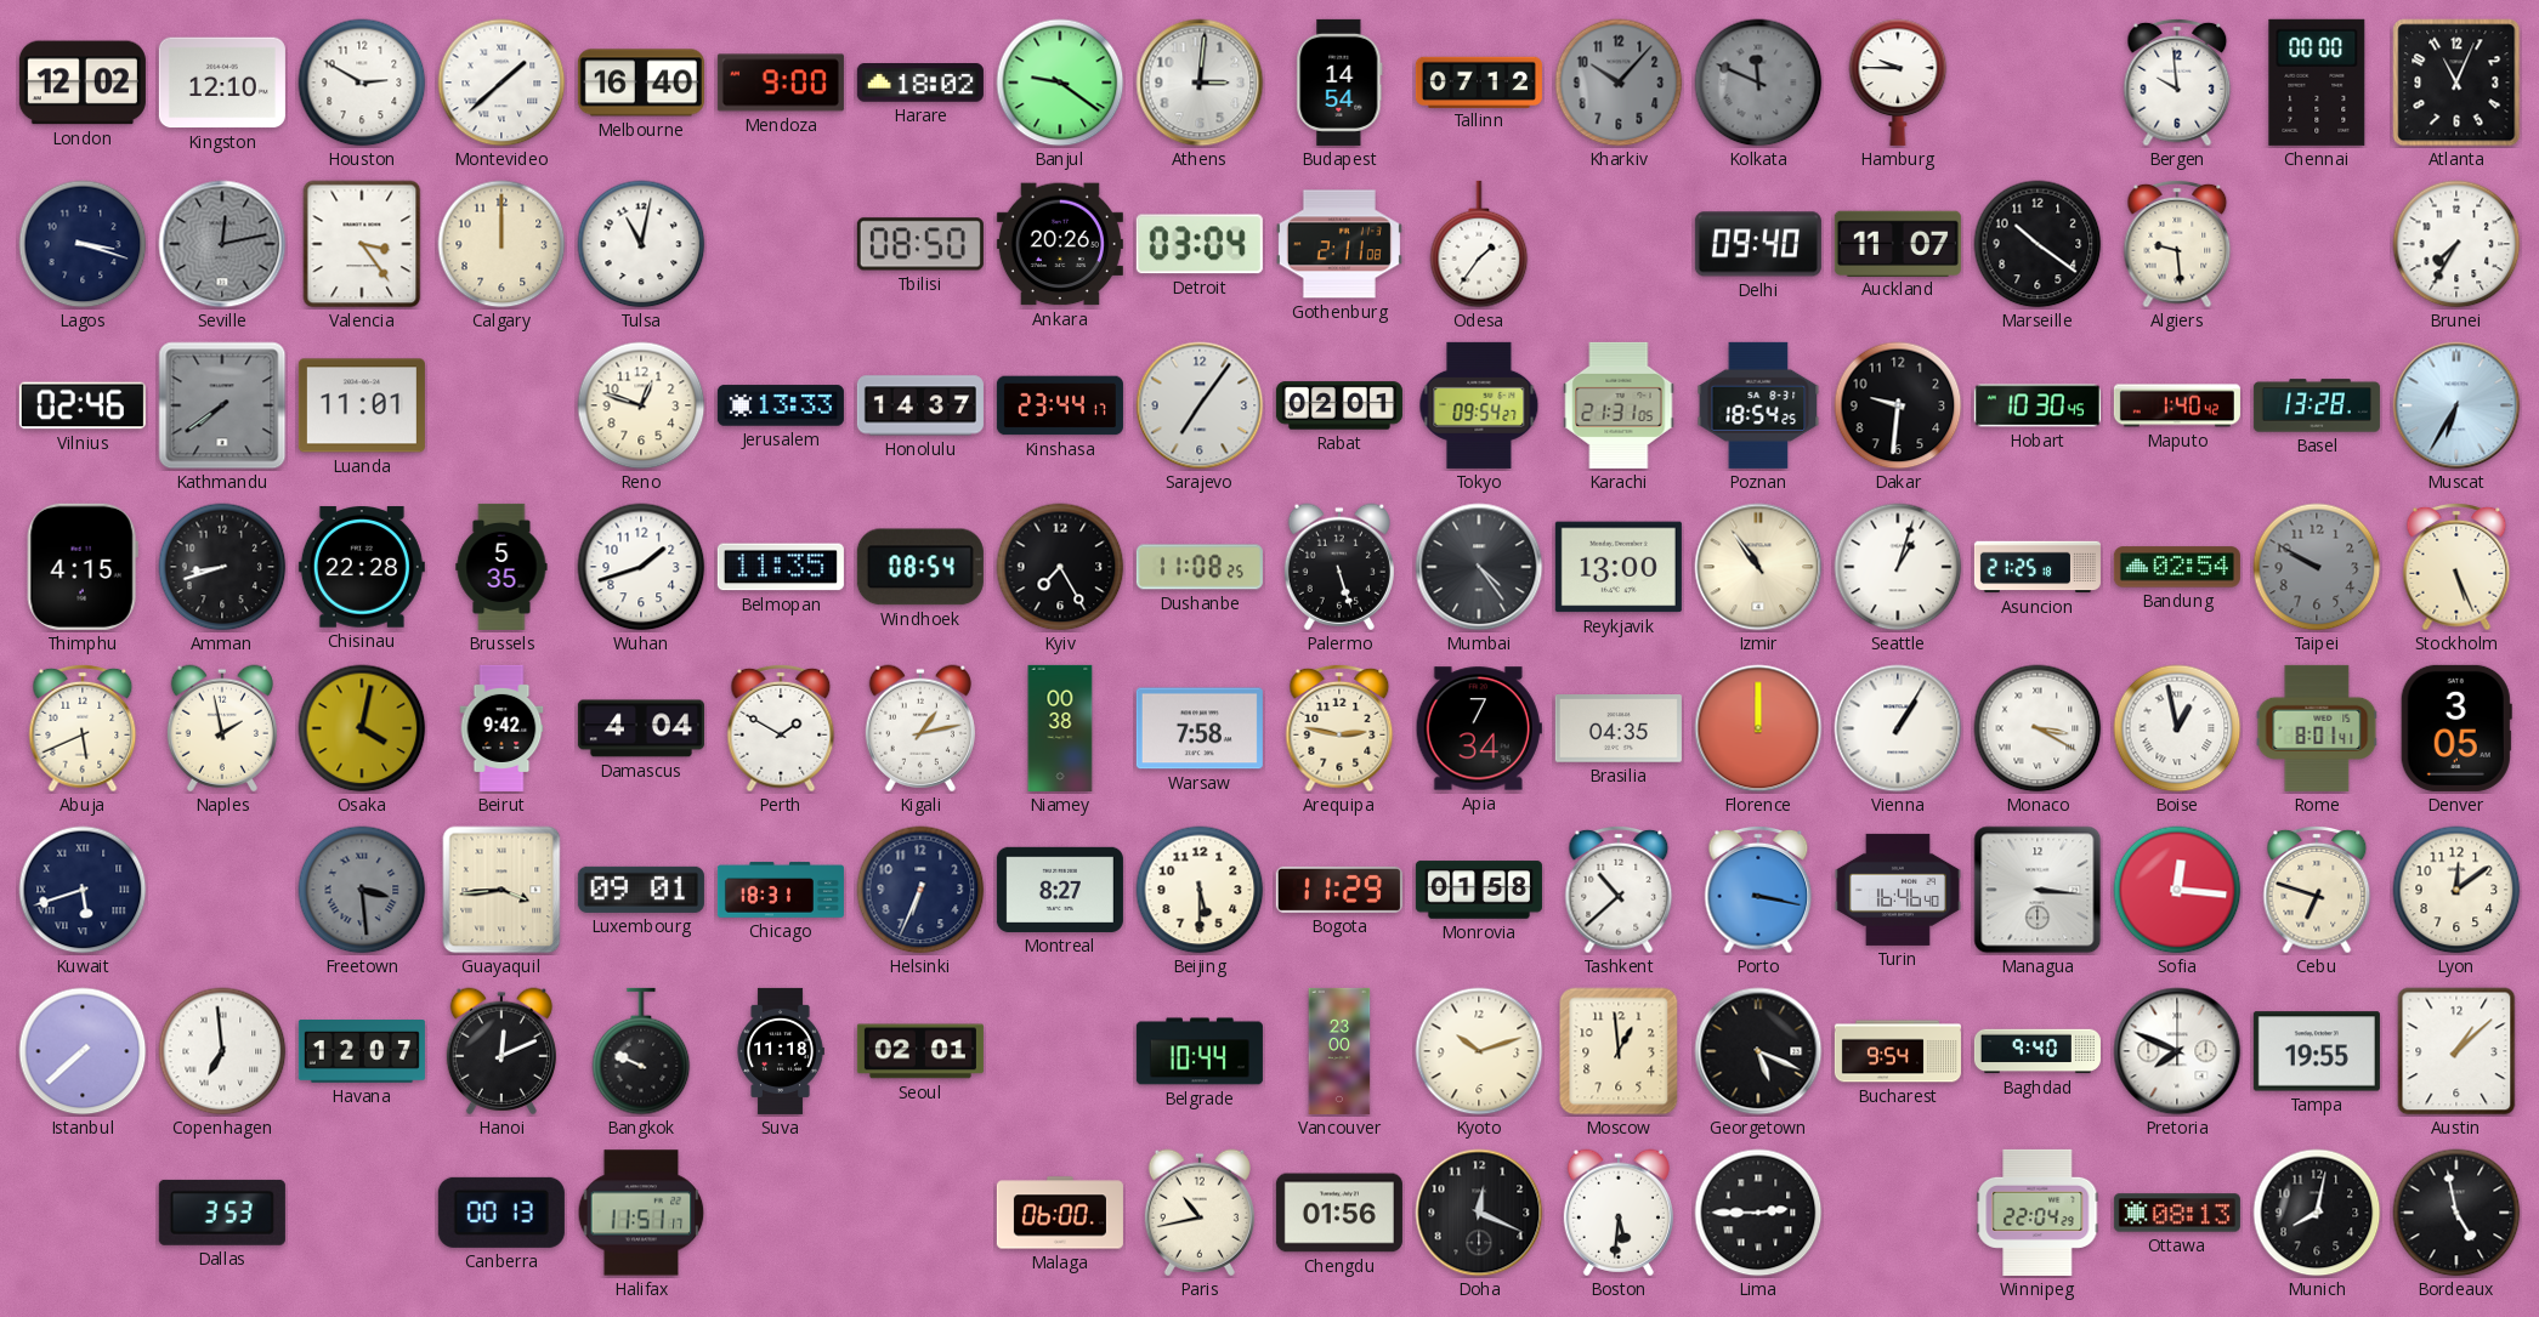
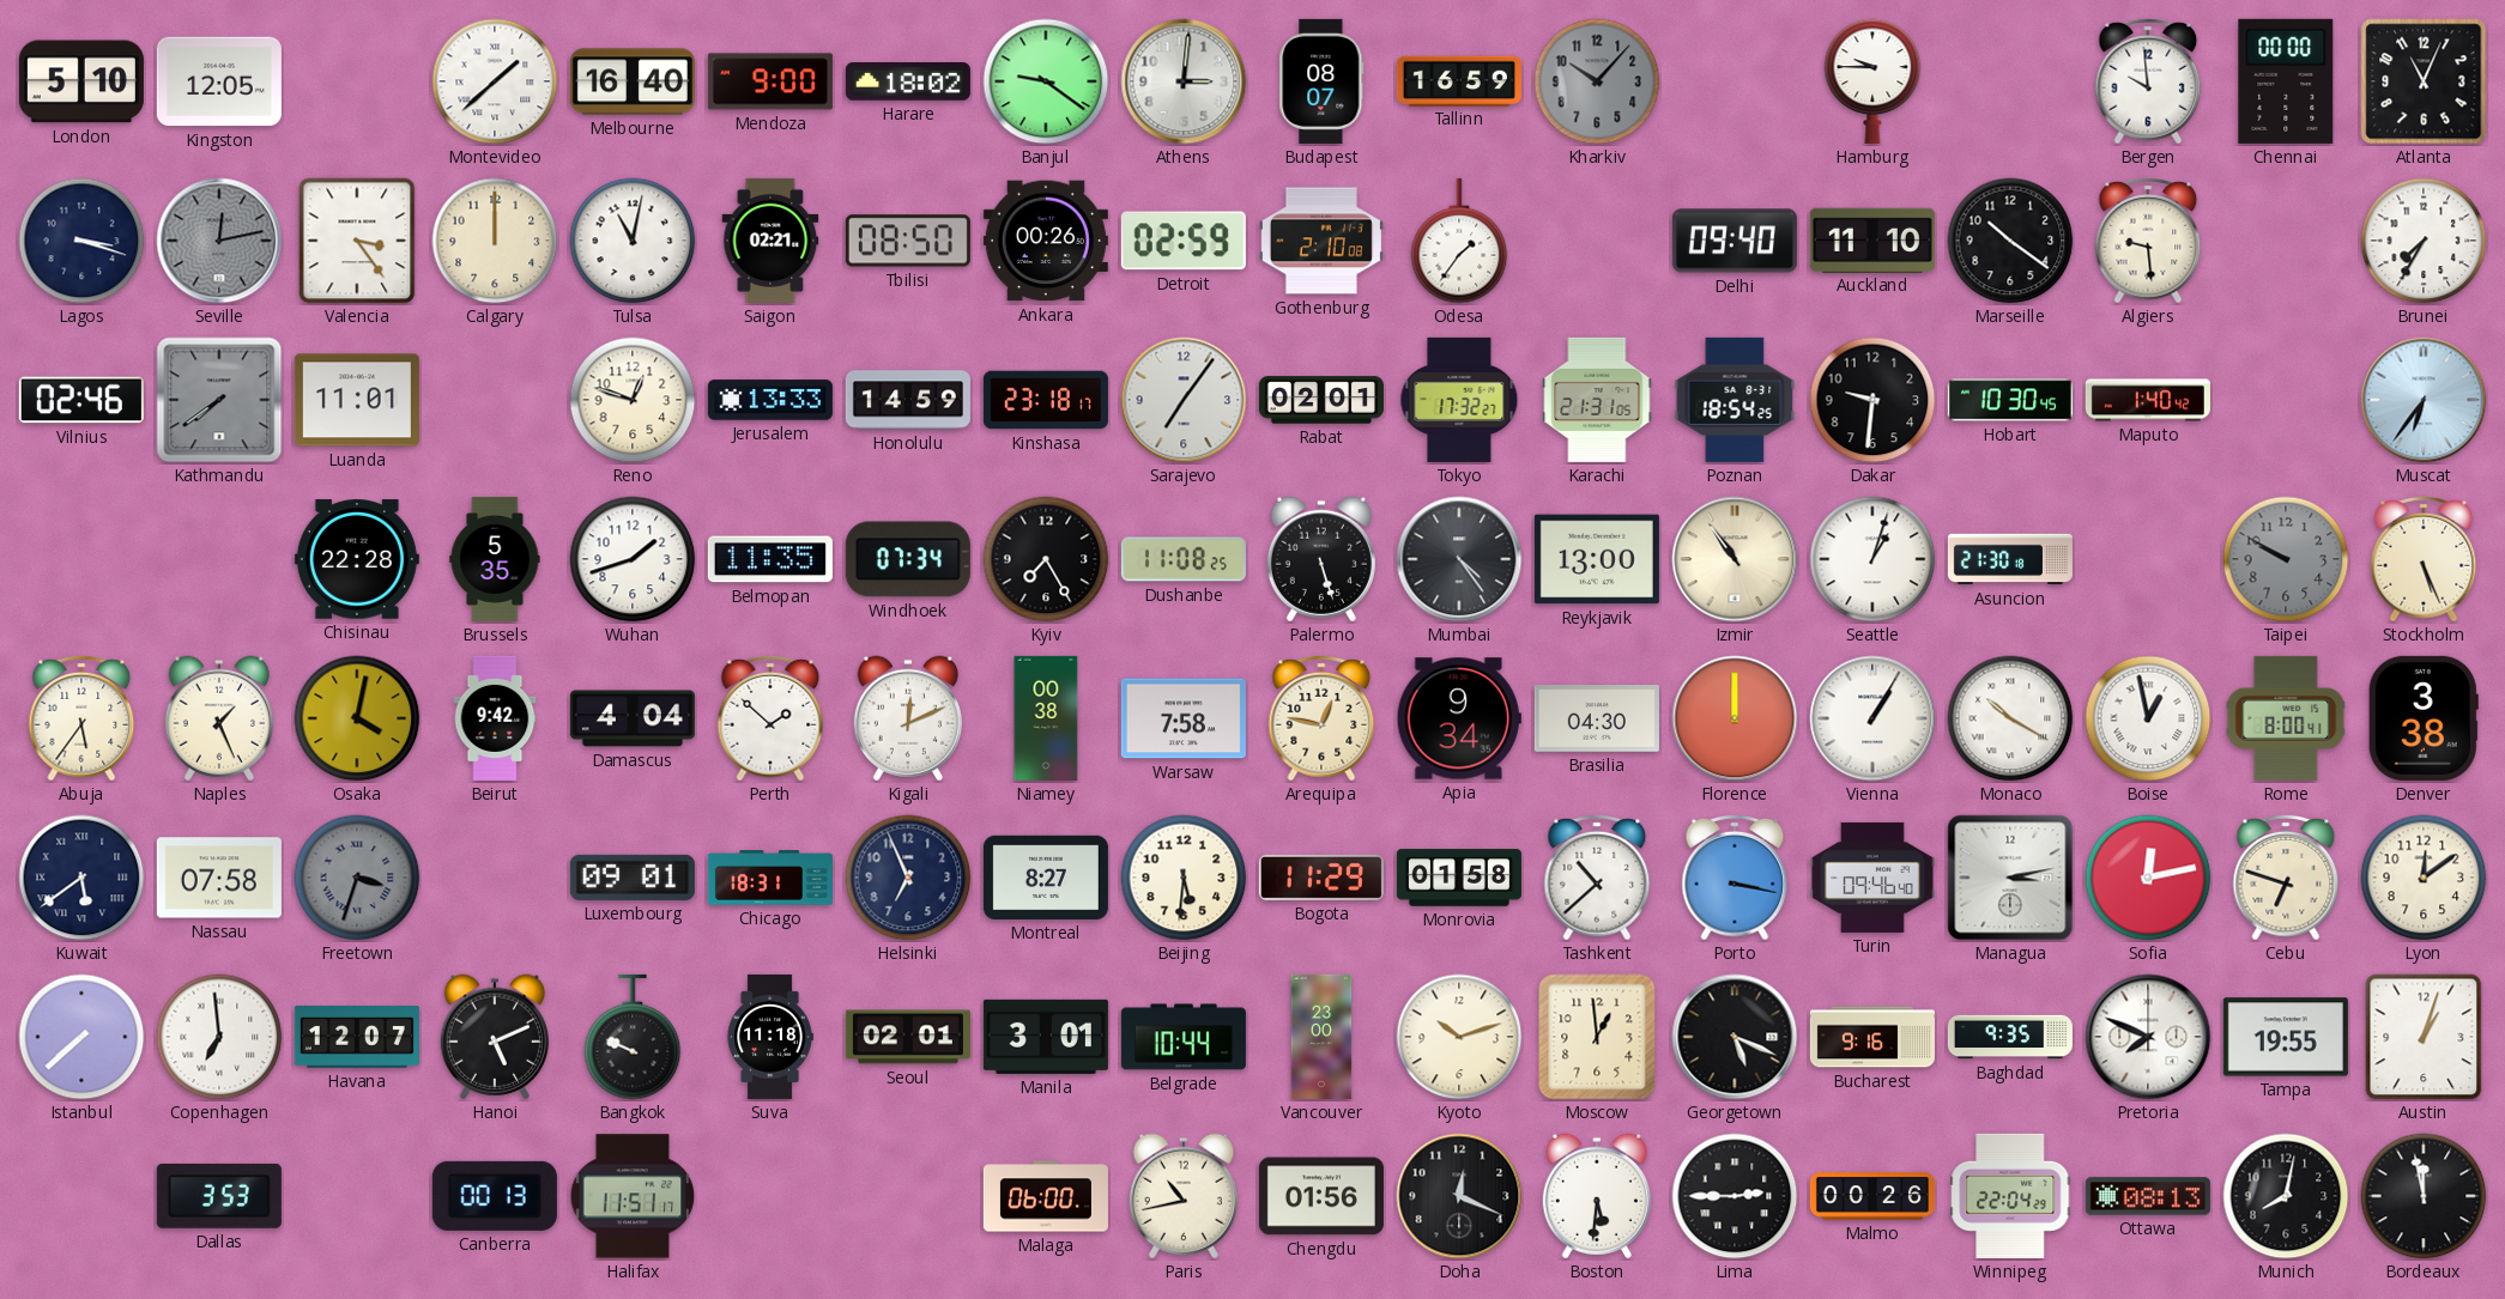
London: 12:02 -> 5:10 (81, 81)
Kingston: 12:10 -> 12:05 (219, 81)
Houston: 2:50 -> none (362, 83)
Budapest: 14:54 -> 08:07 (1321, 81)
Tallinn: 07:12 -> 16:59 (1459, 80)
Kolkata: 11:49 -> none (1758, 83)
Saigon: none -> 02:21 (770, 241)
Ankara: 20:26 -> 00:26 (1046, 241)
Detroit: 03:04 -> 02:59 (1184, 241)
Gothenburg: 2:11 -> 2:10 (1321, 241)
Auckland: 11:07 -> 11:10 (1872, 239)
Honolulu: 14:37 -> 14:59 (908, 400)
Kinshasa: 23:44 -> 23:18 (1046, 400)
Tokyo: 09:54 -> 17:32 (1459, 400)
Basel: 13:28 -> none (2317, 405)
Muscat: 6:35 -> 6:36 (2424, 400)
Thimphu: 4:15 -> none (83, 567)
Amman: 8:42 -> none (222, 567)
Windhoek: 08:54 -> 07:34 (908, 559)
Asuncion: 21:25 -> 21:30 (2010, 559)
Bandung: 02:54 -> none (2177, 567)
Abuja: 5:41 -> 5:36 (81, 718)
Naples: 1:58 -> 1:26 (219, 718)
Perth: 1:50 -> 1:52 (770, 718)
Kigali: 1:13 -> 12:11 (908, 718)
Arequipa: 2:47 -> 12:47 (1321, 718)
Apia: 7:34 -> 9:34 (1459, 718)
Brasilia: 04:35 -> 04:30 (1597, 718)
Monaco: 3:20 -> 10:20 (2010, 718)
Rome: 8:01 -> 8:00 (2286, 718)
Denver: 3:05 -> 3:38 (2424, 718)
Kuwait: 5:42 -> 5:39 (81, 878)
Nassau: none -> 07:58 (219, 878)
Freetown: 3:29 -> 3:33 (357, 878)
Guayaquil: 3:44 -> none (501, 890)
Helsinki: 6:34 -> 6:56 (908, 878)
Beijing: 5:30 -> 5:31 (1184, 878)
Turin: 16:46 -> 09:46 (1872, 878)
Managua: 3:16 -> 3:13 (2010, 878)
Sofia: 12:16 -> 12:13 (2148, 878)
Hanoi: 12:11 -> 5:11 (495, 1037)
Manila: none -> 3:01 (1046, 1037)
Bucharest: 9:54 -> 9:16 (1872, 1037)
Baghdad: 9:40 -> 9:35 (2010, 1037)
Austin: 1:08 -> 1:03 (2424, 1037)
Malmo: none -> 00:26 (1872, 1196)
Bordeaux: 4:58 -> 11:58 (2424, 1196)
